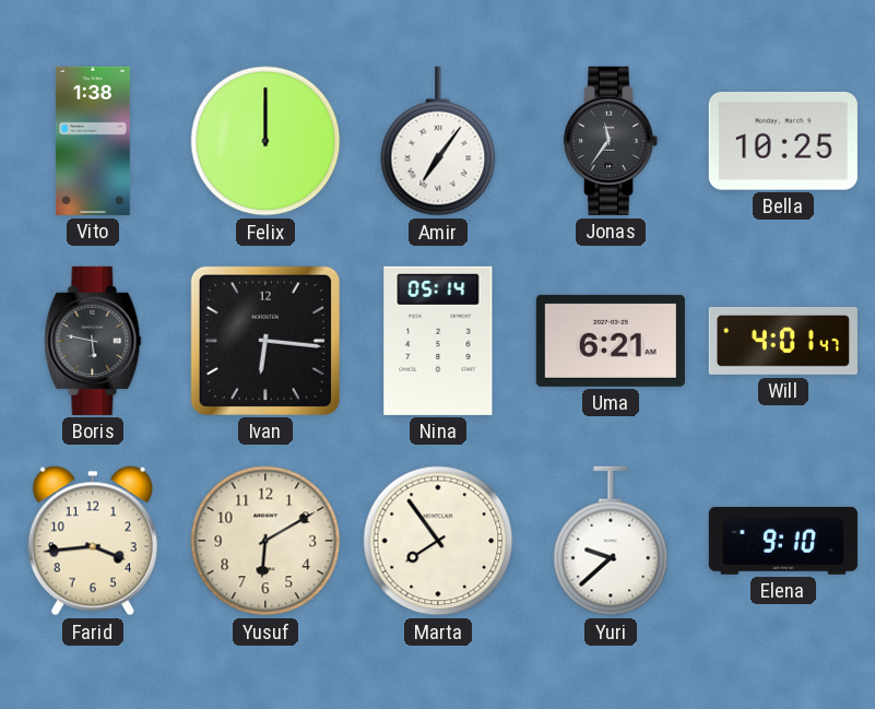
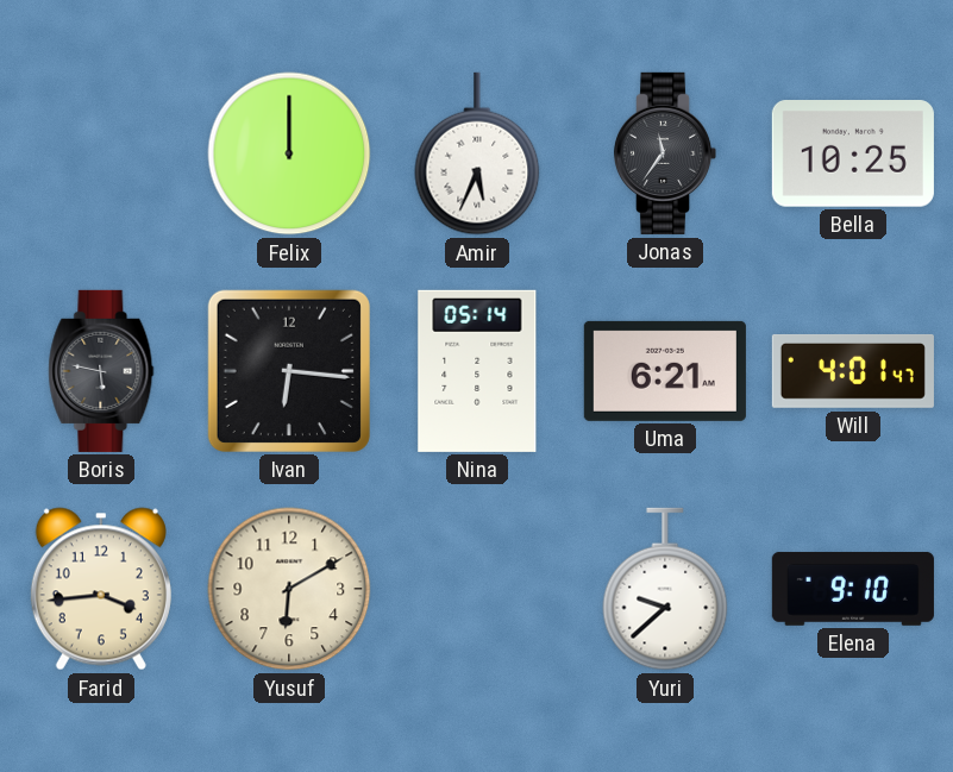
Vito: 1:38 -> none (93, 141)
Amir: 7:06 -> 5:34 (477, 153)
Marta: 7:54 -> none (438, 541)
